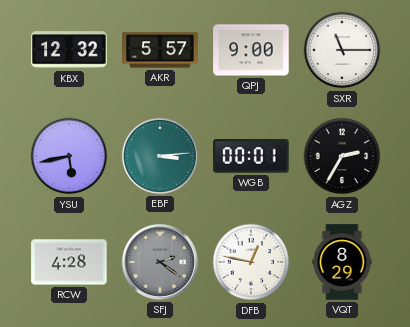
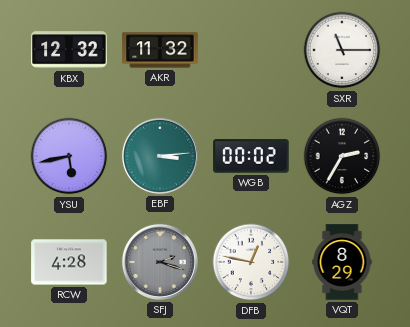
AKR: 5:57 -> 11:32 (160, 50)
QPJ: 9:00 -> none (251, 50)
WGB: 00:01 -> 00:02 (251, 156)
SFJ: 2:21 -> 2:18 (160, 262)
